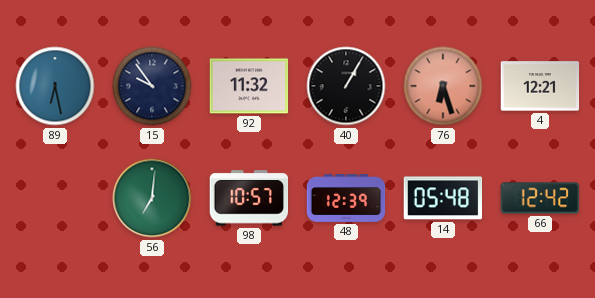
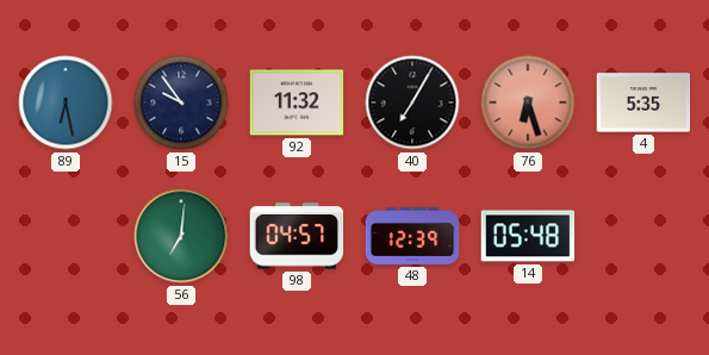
40: 1:05 -> 7:05 (412, 102)
4: 12:21 -> 5:35 (643, 102)
98: 10:57 -> 04:57 (297, 236)
66: 12:42 -> none (540, 198)
